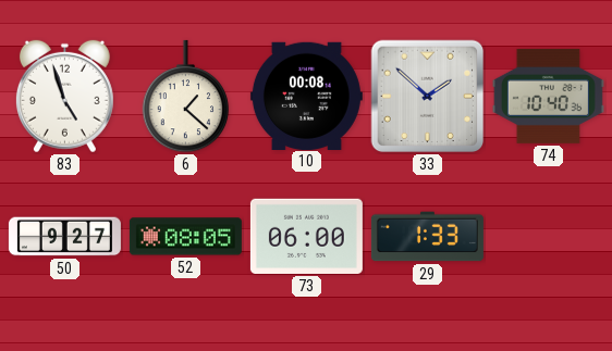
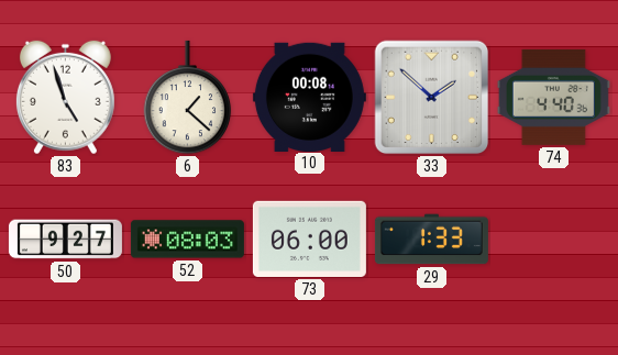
74: 10:40 -> 4:40 (553, 97)
52: 08:05 -> 08:03 (187, 240)
